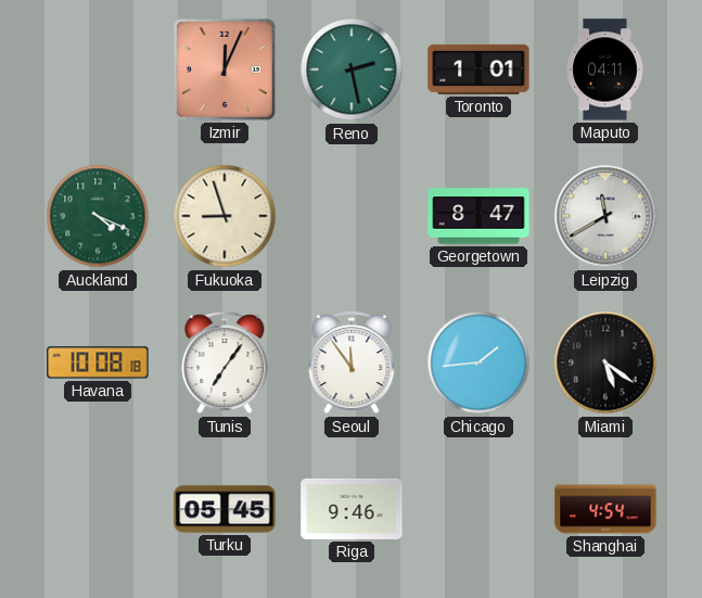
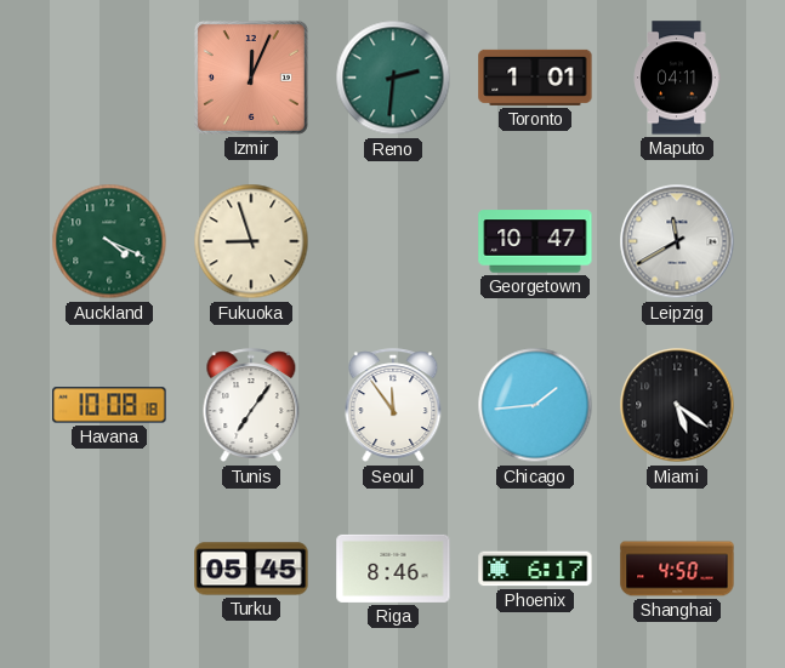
Reno: 2:28 -> 2:31 (393, 78)
Georgetown: 8:47 -> 10:47 (535, 241)
Riga: 9:46 -> 8:46 (393, 569)
Phoenix: none -> 6:17 (535, 569)
Shanghai: 4:54 -> 4:50 (677, 569)
